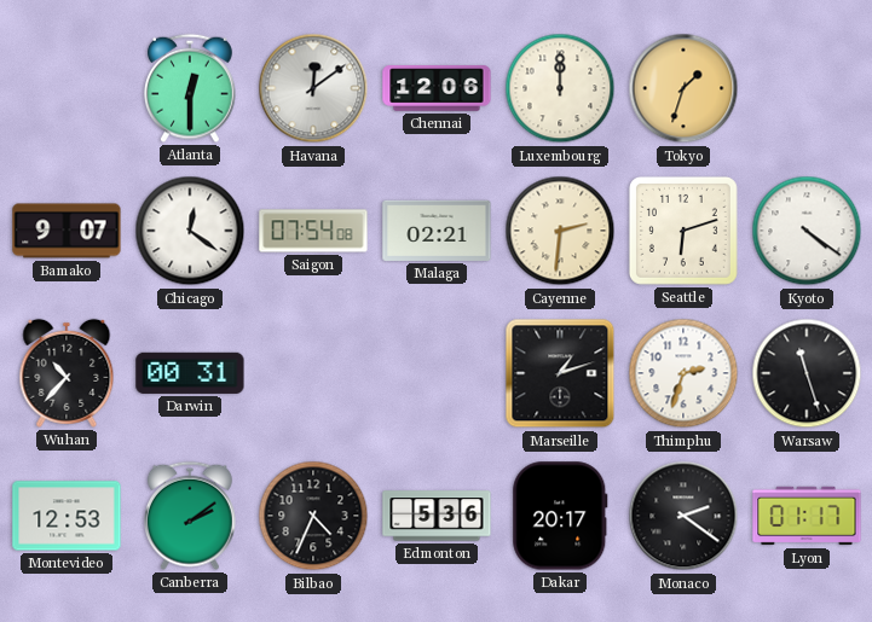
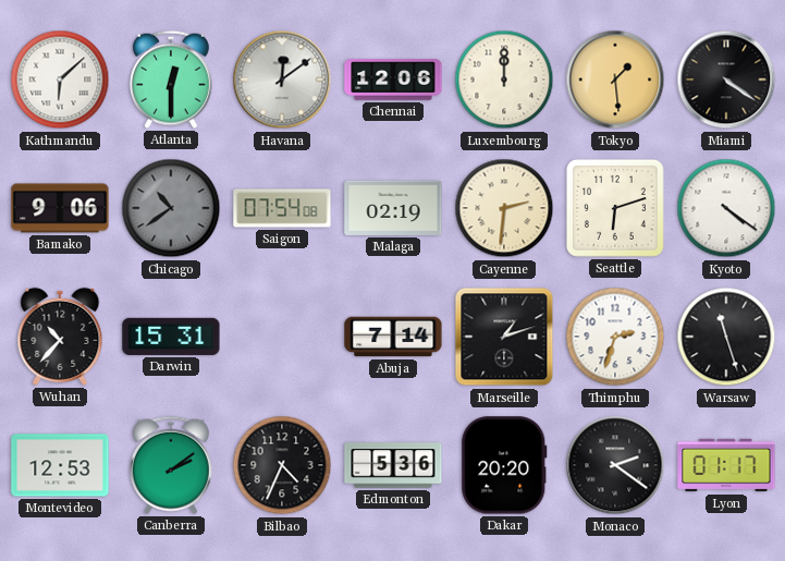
Kathmandu: none -> 6:08 (60, 80)
Tokyo: 1:33 -> 1:29 (615, 80)
Miami: none -> 4:21 (726, 80)
Bamako: 9:07 -> 9:06 (60, 208)
Chicago: 12:21 -> 10:39 (171, 208)
Chicago dial: white -> grey (171, 208)
Malaga: 02:21 -> 02:19 (393, 208)
Darwin: 00:31 -> 15:31 (171, 337)
Abuja: none -> 7:14 (393, 337)
Dakar: 20:17 -> 20:20 (504, 465)
